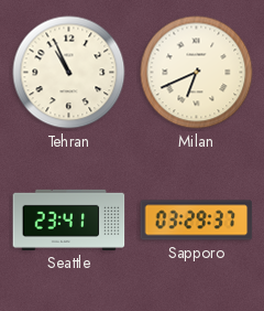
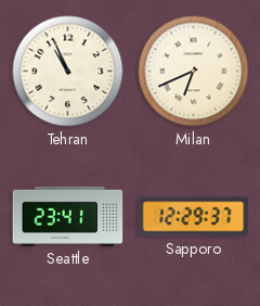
Sapporo: 03:29 -> 12:29 (194, 217)
